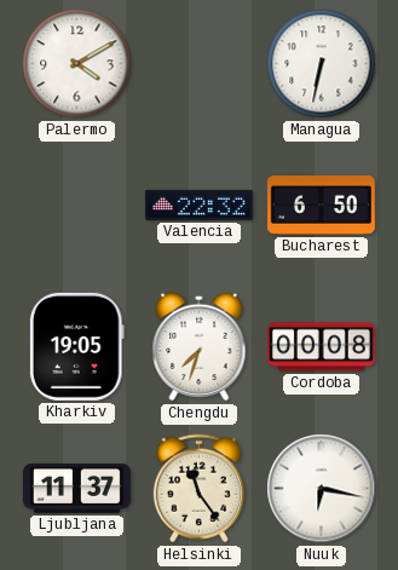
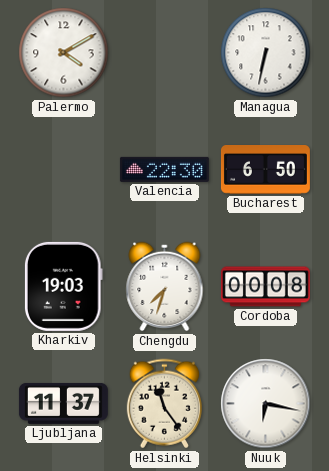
Valencia: 22:32 -> 22:30 (164, 169)
Kharkiv: 19:05 -> 19:03 (63, 286)
